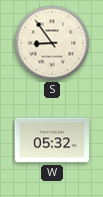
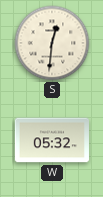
S: 8:54 -> 12:31 (52, 43)
